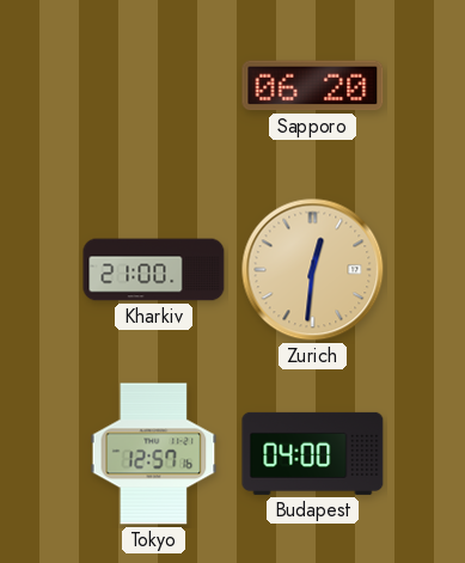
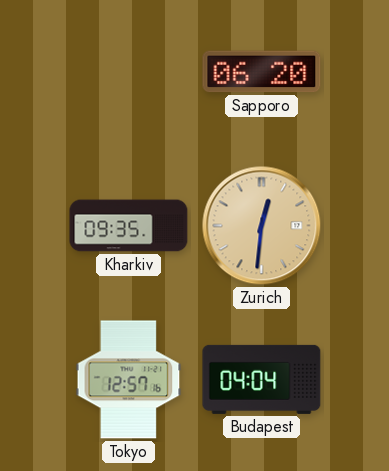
Kharkiv: 21:00 -> 09:35 (129, 226)
Budapest: 04:00 -> 04:04 (262, 379)
